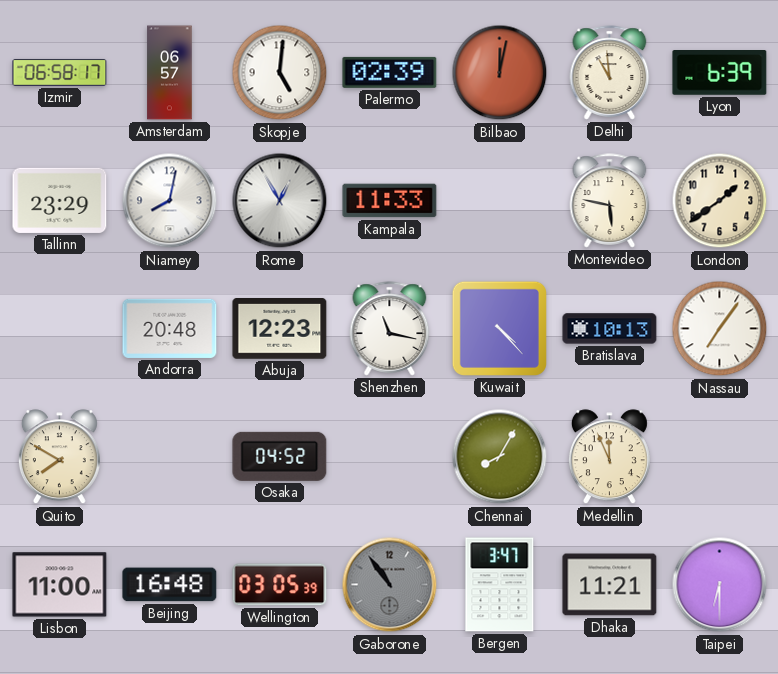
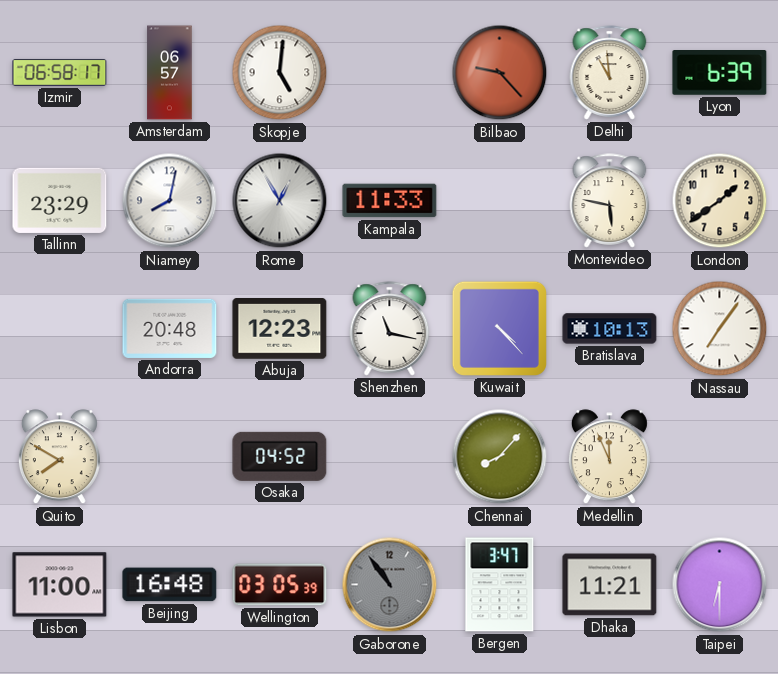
Palermo: 02:39 -> none (390, 72)
Bilbao: 12:02 -> 9:23 (500, 73)
Chennai: 8:05 -> 8:07 (500, 457)
